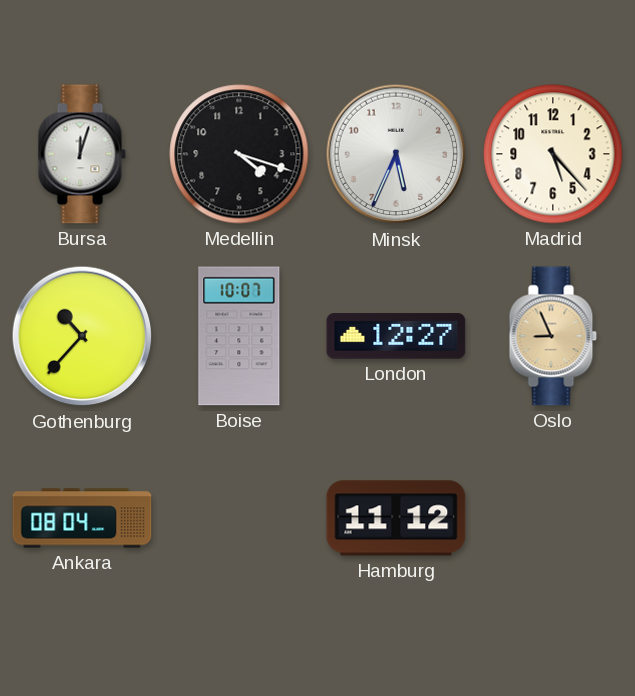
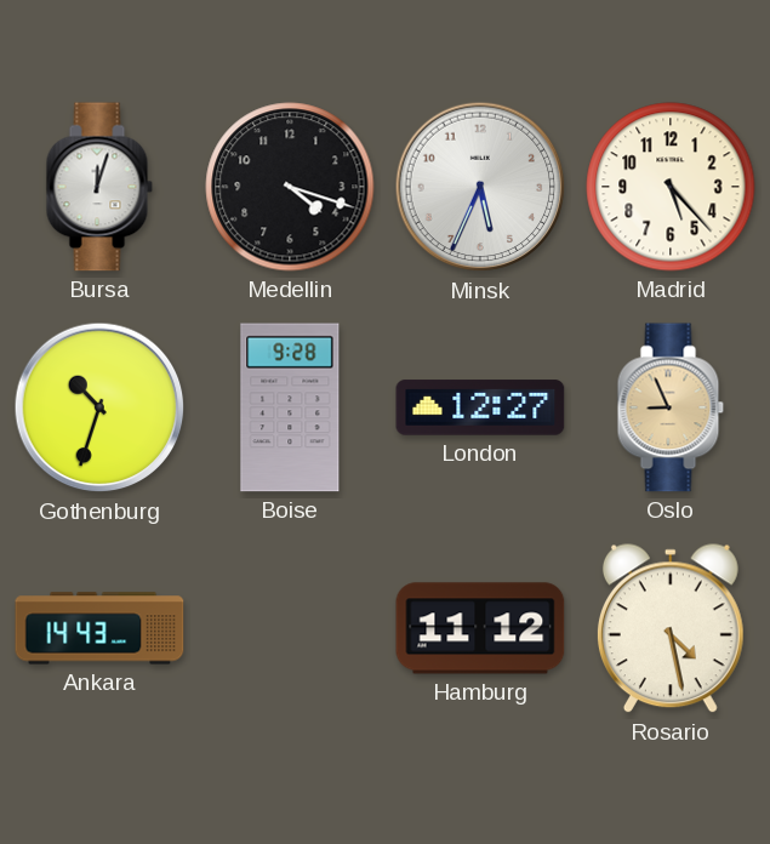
Gothenburg: 10:37 -> 10:33 (99, 407)
Boise: 10:07 -> 9:28 (290, 407)
Ankara: 08:04 -> 14:43 (99, 628)
Rosario: none -> 4:28 (671, 629)
